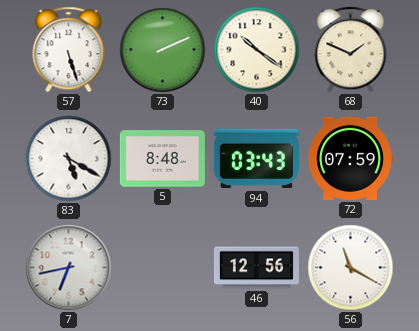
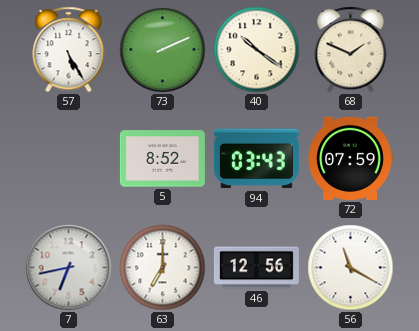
57: 5:27 -> 5:25 (69, 50)
83: 5:20 -> none (69, 159)
5: 8:48 -> 8:52 (162, 159)
63: none -> 7:00 (163, 268)
